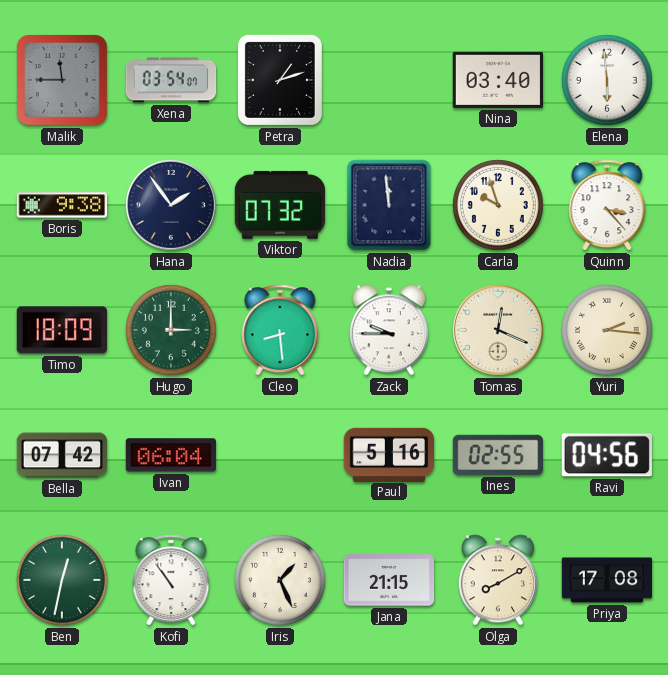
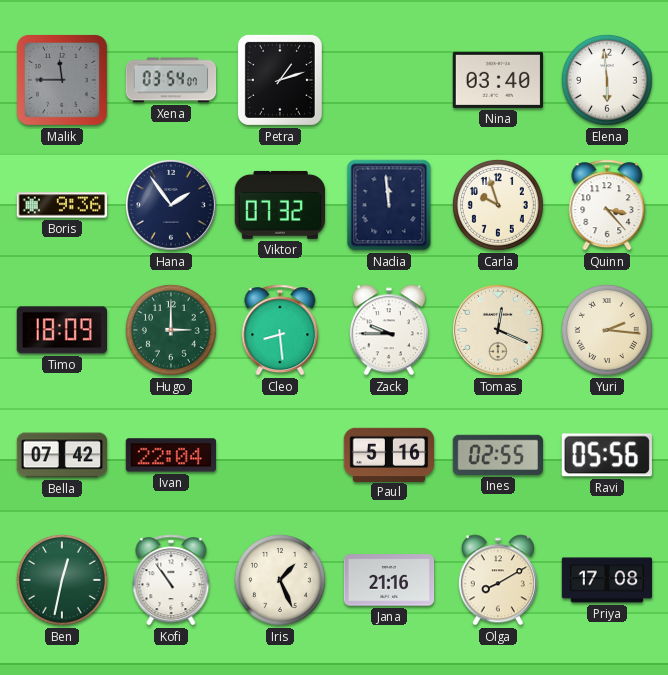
Boris: 9:38 -> 9:36 (62, 205)
Ivan: 06:04 -> 22:04 (170, 455)
Ravi: 04:56 -> 05:56 (607, 455)
Jana: 21:15 -> 21:16 (389, 580)
